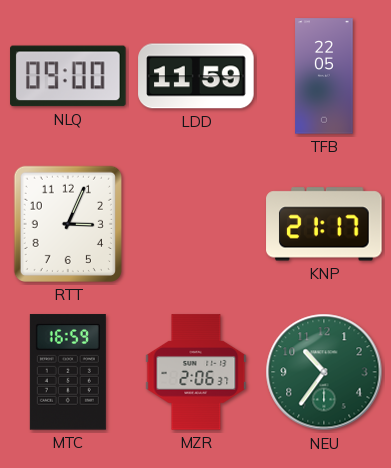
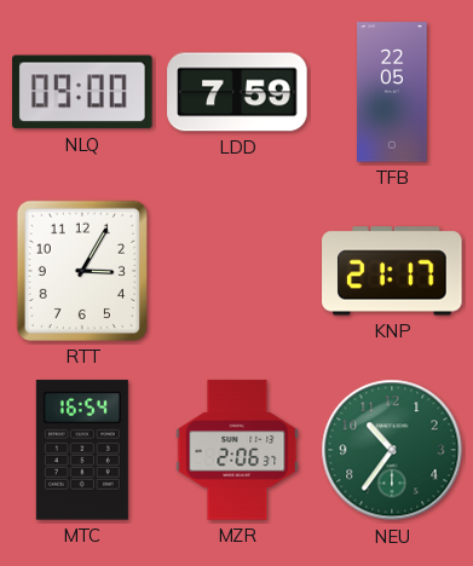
LDD: 11:59 -> 7:59 (237, 92)
RTT: 3:04 -> 3:05 (82, 271)
MTC: 16:59 -> 16:54 (82, 450)
